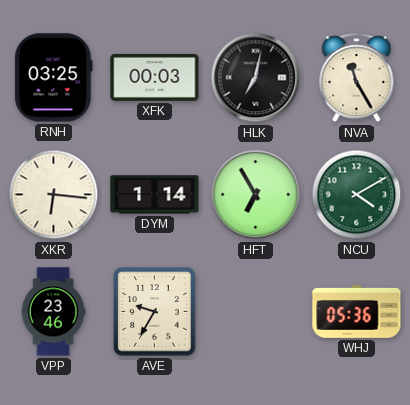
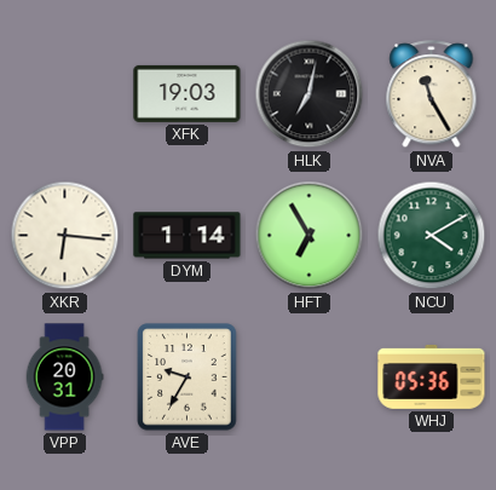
RNH: 03:25 -> none (54, 78)
XFK: 00:03 -> 19:03 (188, 93)
VPP: 23:46 -> 20:31 (64, 377)
